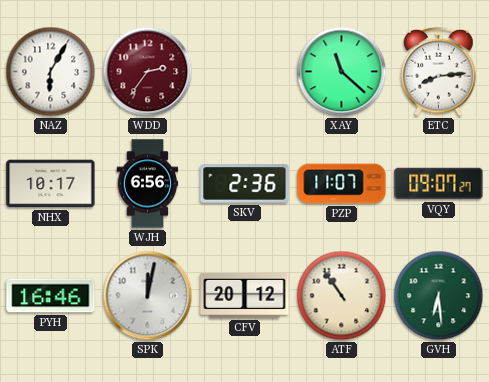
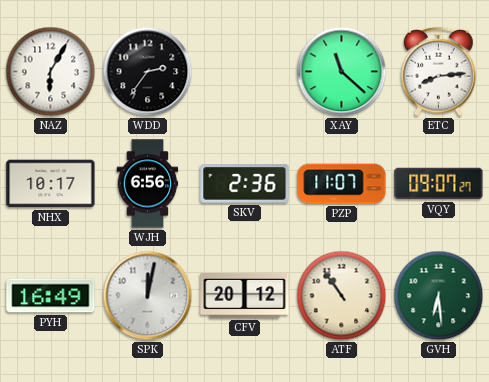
WDD dial: burgundy -> black (148, 72)
PYH: 16:46 -> 16:49 (51, 296)
